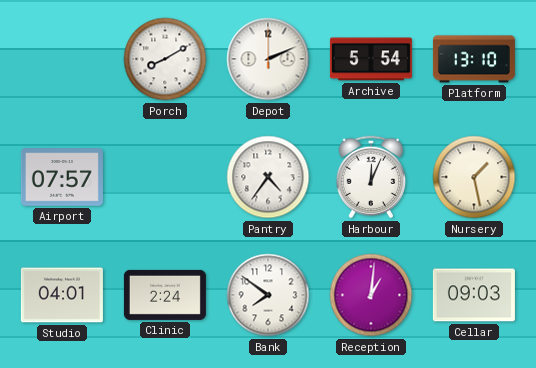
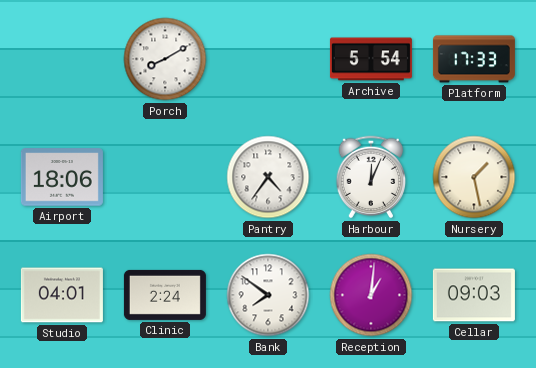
Depot: 2:11 -> none (268, 59)
Platform: 13:10 -> 17:33 (474, 59)
Airport: 07:57 -> 18:06 (62, 177)
